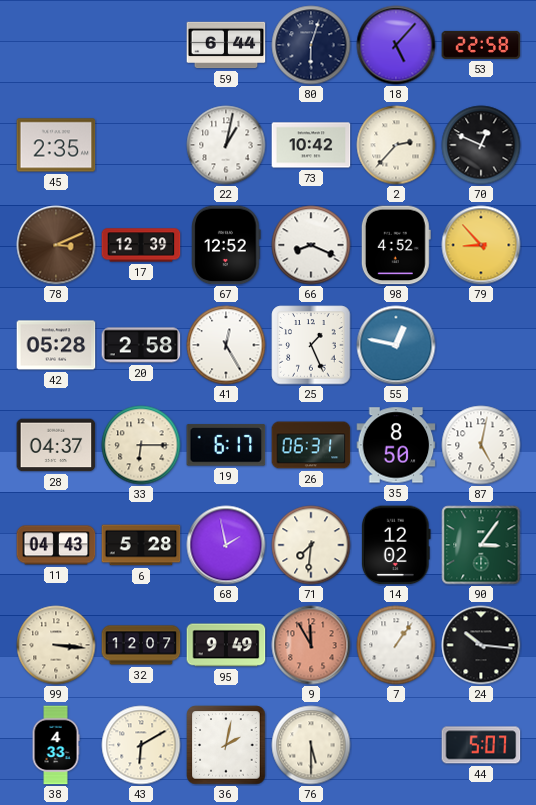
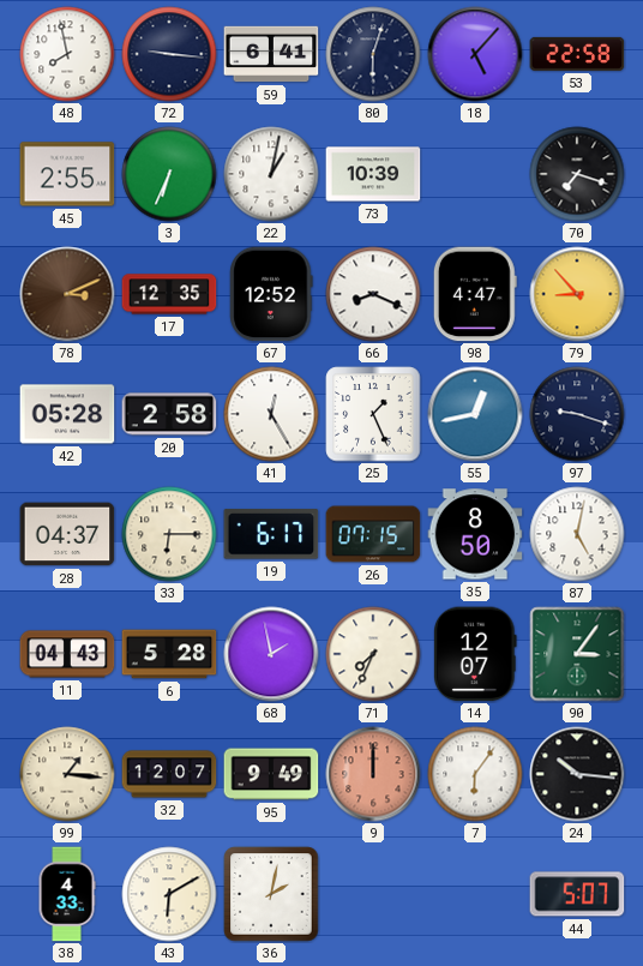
48: none -> 7:58 (67, 54)
72: none -> 9:16 (169, 54)
59: 6:44 -> 6:41 (271, 54)
45: 2:35 -> 2:55 (67, 174)
3: none -> 6:34 (169, 174)
73: 10:42 -> 10:39 (373, 174)
2: 2:37 -> none (396, 145)
70: 12:49 -> 7:18 (577, 174)
17: 12:39 -> 12:35 (169, 294)
98: 4:52 -> 4:47 (475, 294)
55: 12:47 -> 12:43 (475, 414)
97: none -> 9:18 (577, 414)
26: 06:31 -> 07:15 (373, 534)
71: 7:31 -> 7:34 (373, 654)
14: 12:02 -> 12:07 (476, 654)
99: 3:16 -> 1:16 (67, 774)
9: 11:55 -> 12:00 (373, 774)
7: 1:06 -> 6:06 (475, 774)
76: 5:30 -> none (311, 745)
